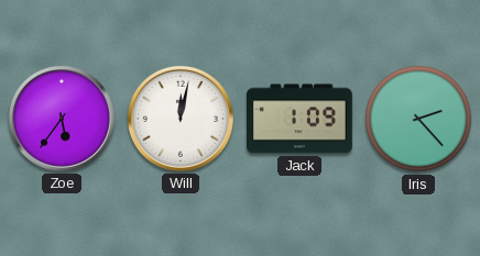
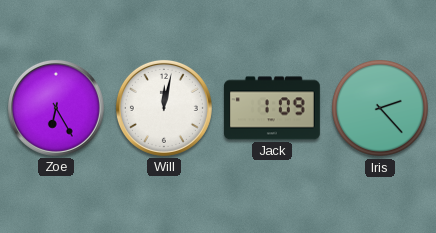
Zoe: 5:36 -> 6:25 (56, 108)
